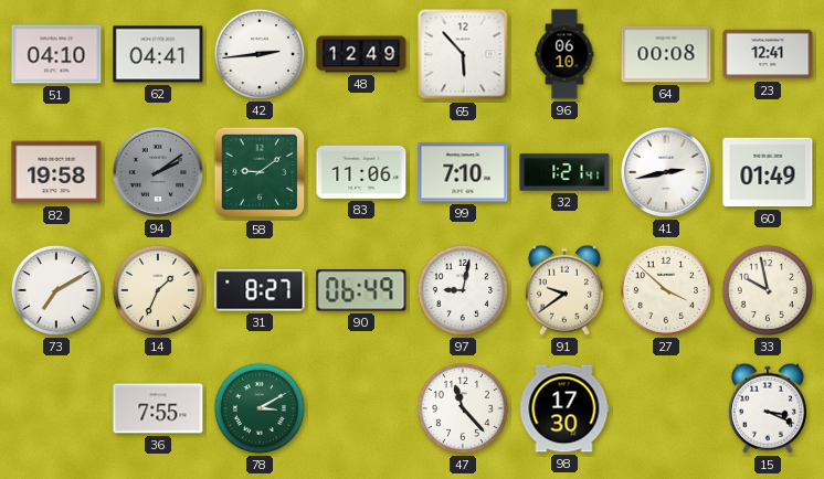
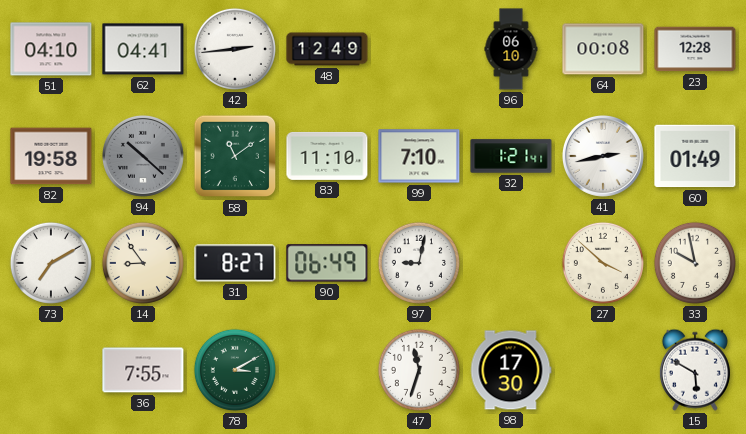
65: 5:53 -> none (463, 54)
23: 12:41 -> 12:28 (695, 49)
94: 2:09 -> 10:22 (143, 156)
58: 9:09 -> 11:09 (235, 156)
83: 11:06 -> 11:10 (327, 156)
14: 1:34 -> 8:54 (143, 263)
91: 9:39 -> none (564, 290)
47: 11:23 -> 11:33 (419, 370)
15: 3:19 -> 5:50 (695, 370)
